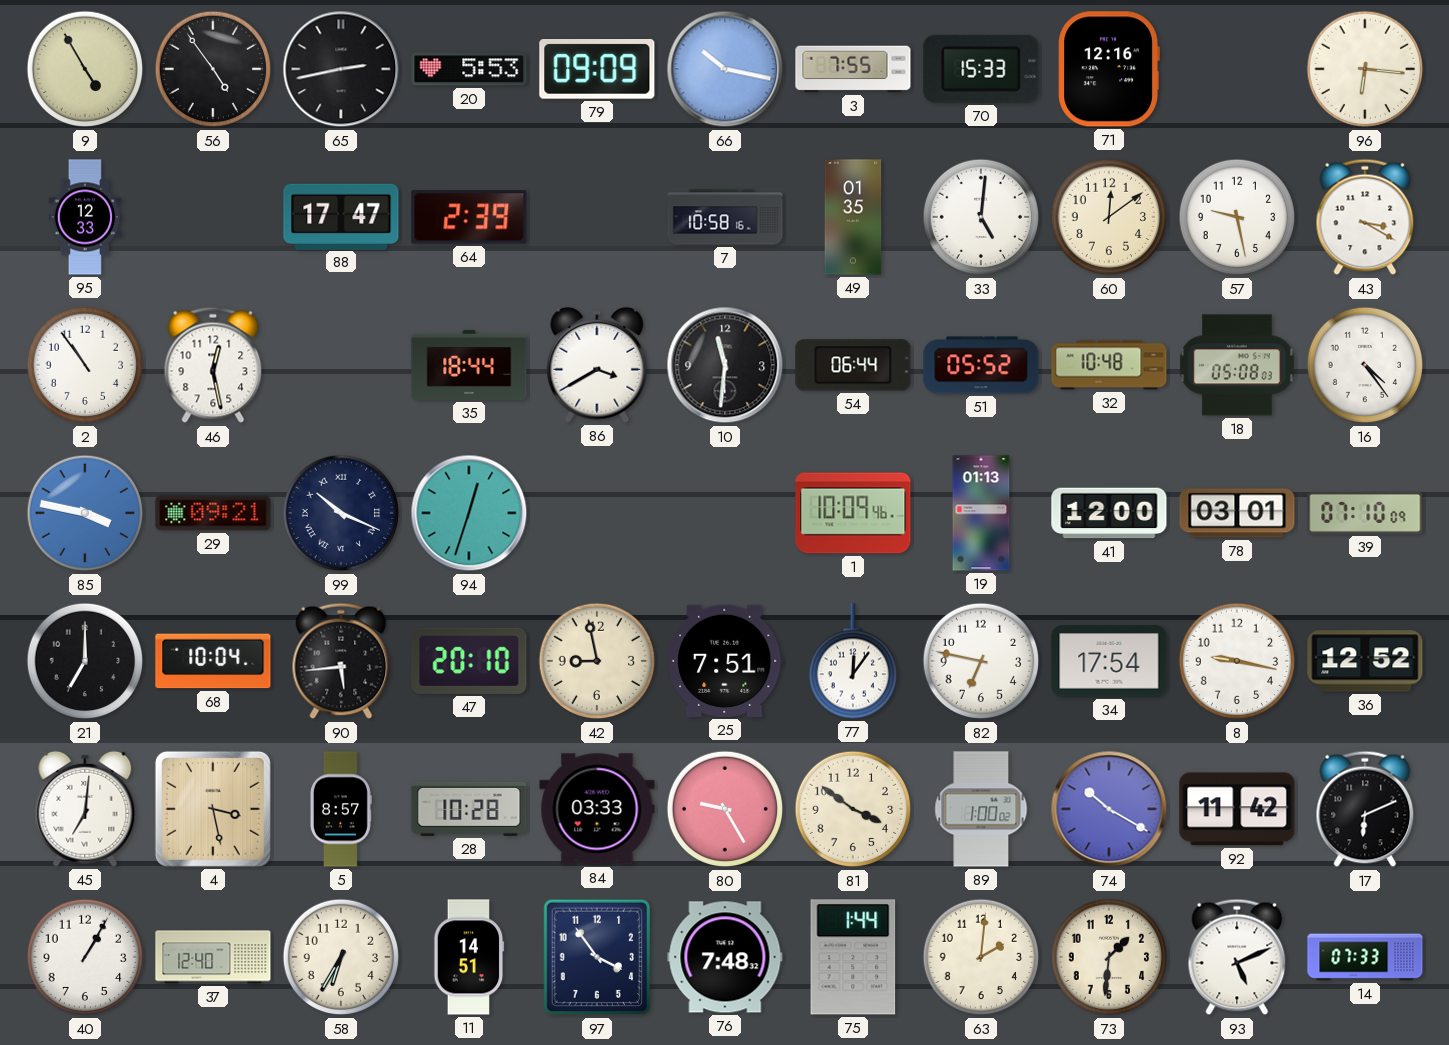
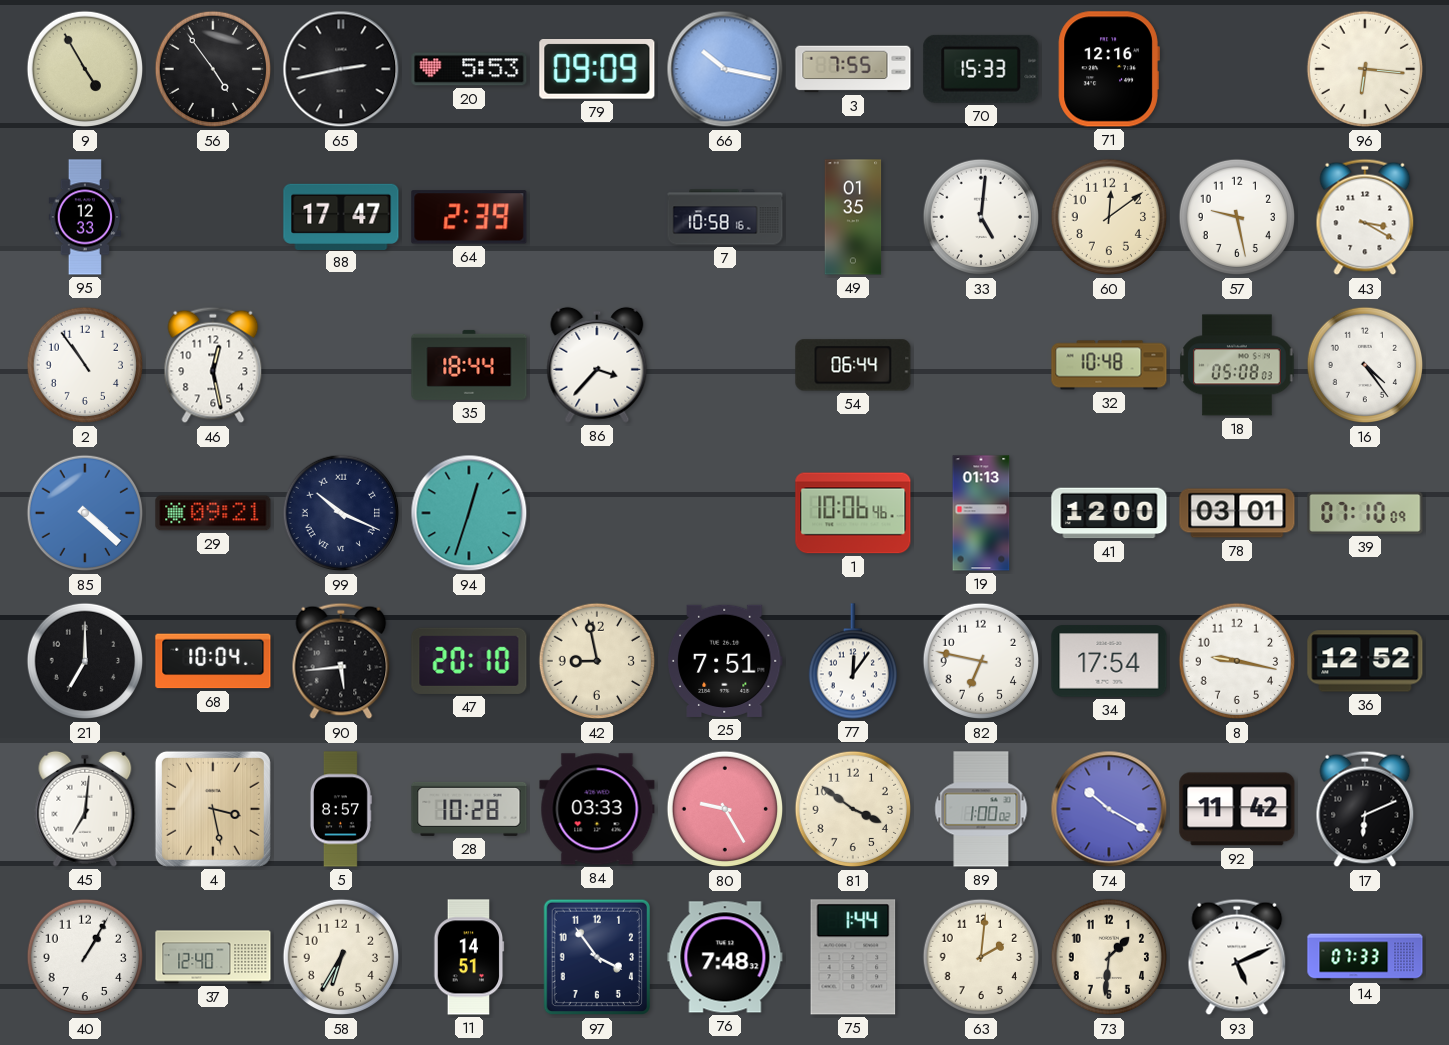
86: 3:40 -> 3:37 (597, 365)
10: 11:31 -> none (725, 365)
51: 05:52 -> none (981, 365)
85: 3:47 -> 4:22 (85, 513)
1: 10:09 -> 10:06 (853, 513)
